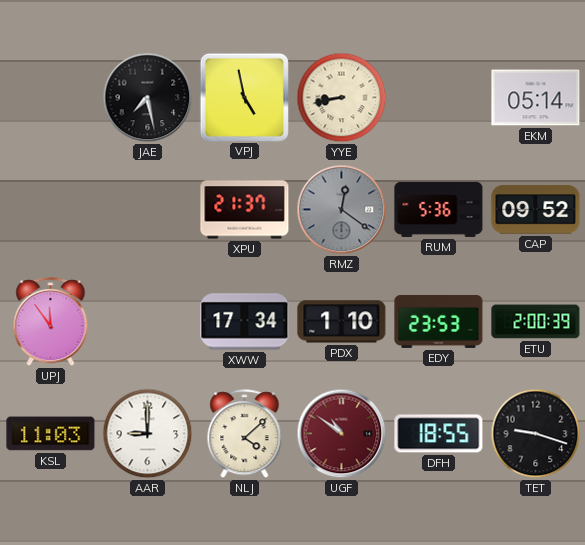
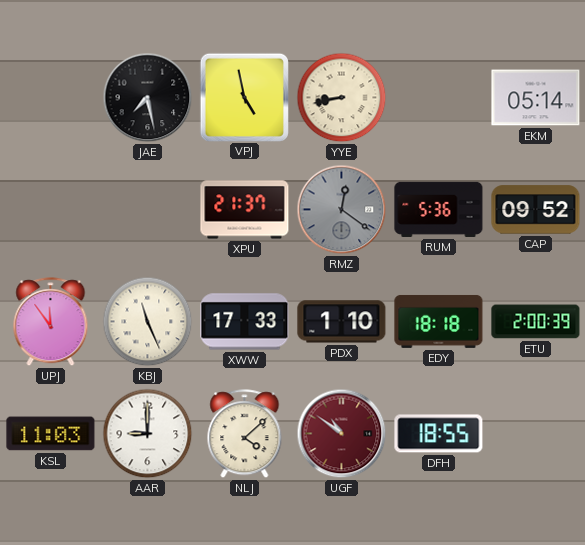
KBJ: none -> 11:26 (148, 322)
XWW: 17:34 -> 17:33 (245, 322)
EDY: 23:53 -> 18:18 (439, 321)
TET: 9:18 -> none (536, 434)
